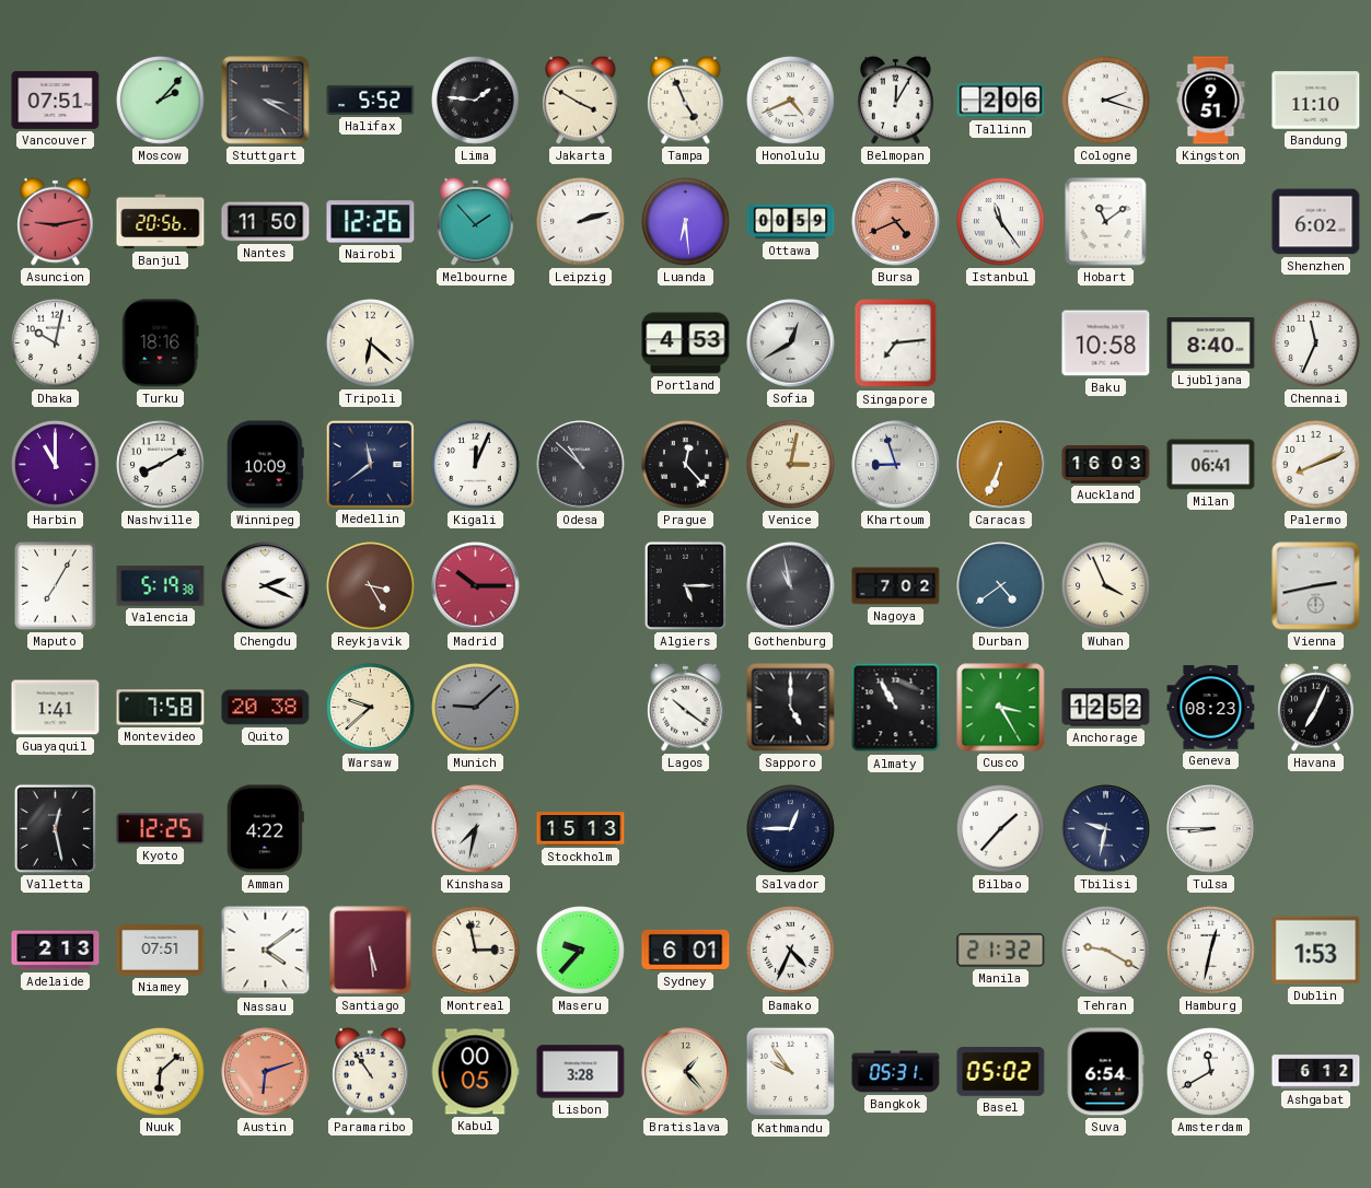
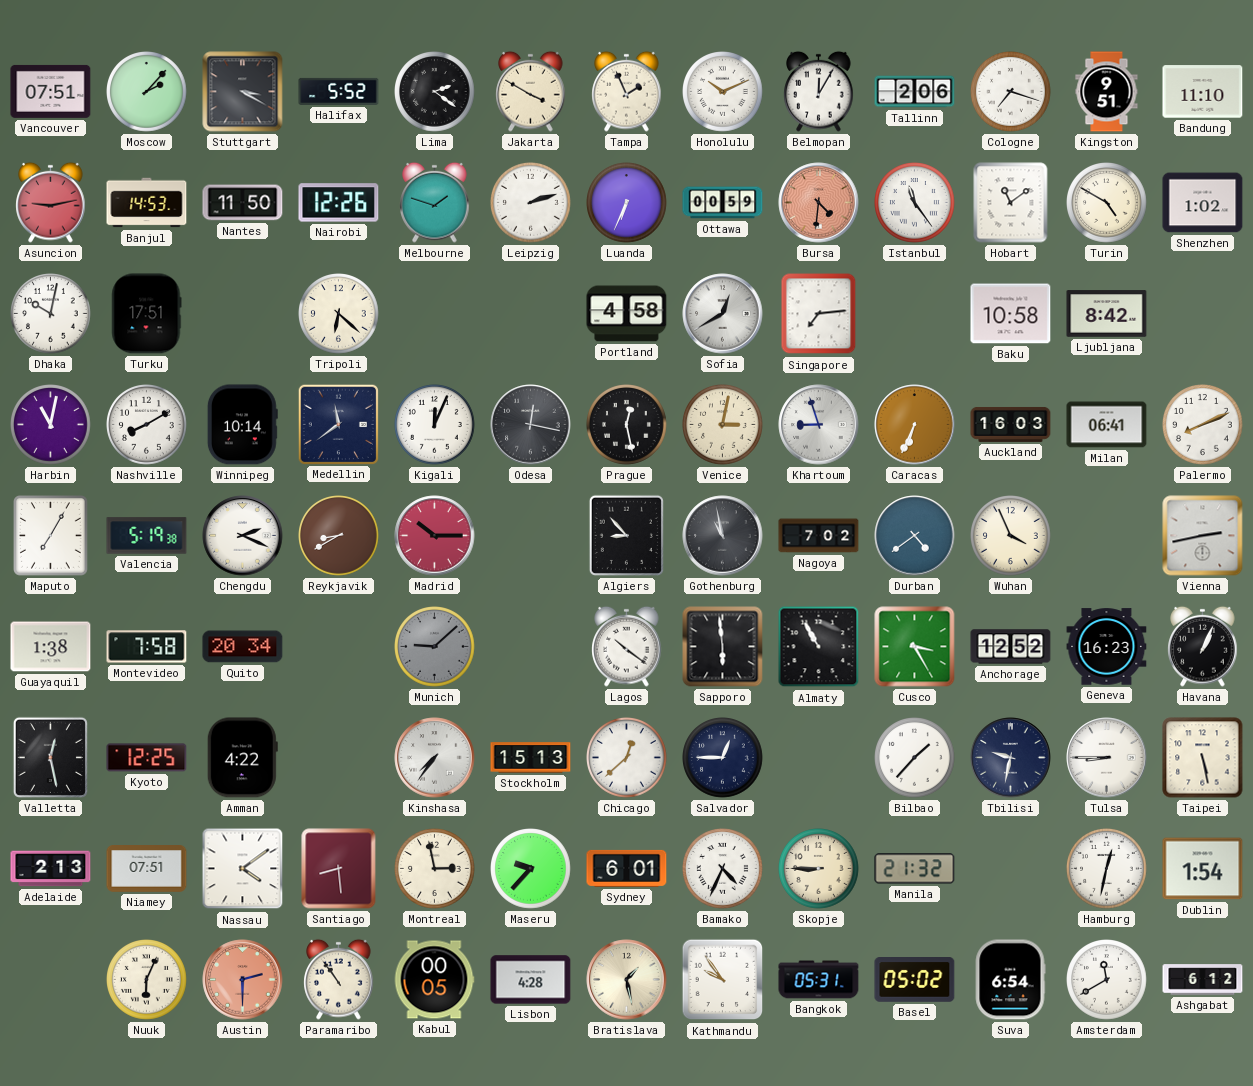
Lima: 1:46 -> 2:21 (435, 92)
Tampa: 4:56 -> 1:56 (627, 91)
Honolulu: 4:41 -> 10:11 (723, 92)
Cologne: 2:18 -> 7:18 (1011, 92)
Banjul: 20:56 -> 14:53 (147, 203)
Melbourne: 1:53 -> 1:48 (435, 202)
Luanda: 6:29 -> 6:34 (627, 203)
Bursa: 4:41 -> 4:31 (819, 203)
Turin: none -> 4:50 (1107, 203)
Shenzhen: 6:02 -> 1:02 (1203, 203)
Turku: 18:16 -> 17:51 (147, 314)
Portland: 4:53 -> 4:58 (627, 314)
Ljubljana: 8:40 -> 8:42 (1107, 314)
Chennai: 11:34 -> none (1316, 343)
Harbin: 11:00 -> 11:02 (51, 425)
Winnipeg: 10:09 -> 10:14 (242, 425)
Odesa: 10:52 -> 12:17 (531, 425)
Prague: 12:23 -> 12:28 (627, 425)
Reykjavik: 3:25 -> 8:40 (339, 536)
Algiers: 5:15 -> 8:53 (626, 535)
Guayaquil: 1:41 -> 1:38 (51, 647)
Quito: 20:38 -> 20:34 (243, 647)
Warsaw: 9:38 -> none (371, 708)
Sapporo: 5:00 -> 5:59 (723, 647)
Geneva: 08:23 -> 16:23 (1107, 647)
Havana: 7:04 -> 1:04 (1203, 646)
Kinshasa: 7:32 -> 7:36 (435, 758)
Chicago: none -> 12:38 (627, 758)
Taipei: none -> 5:28 (1203, 758)
Santiago: 5:29 -> 8:29 (339, 869)
Skopje: none -> 8:45 (819, 869)
Tehran: 9:20 -> none (1106, 951)
Dublin: 1:53 -> 1:54 (1203, 869)
Nuuk: 6:08 -> 6:04 (147, 980)
Austin: 6:12 -> 2:30 (243, 980)
Lisbon: 3:28 -> 4:28 (531, 980)
Bratislava: 1:23 -> 1:28 (627, 980)
